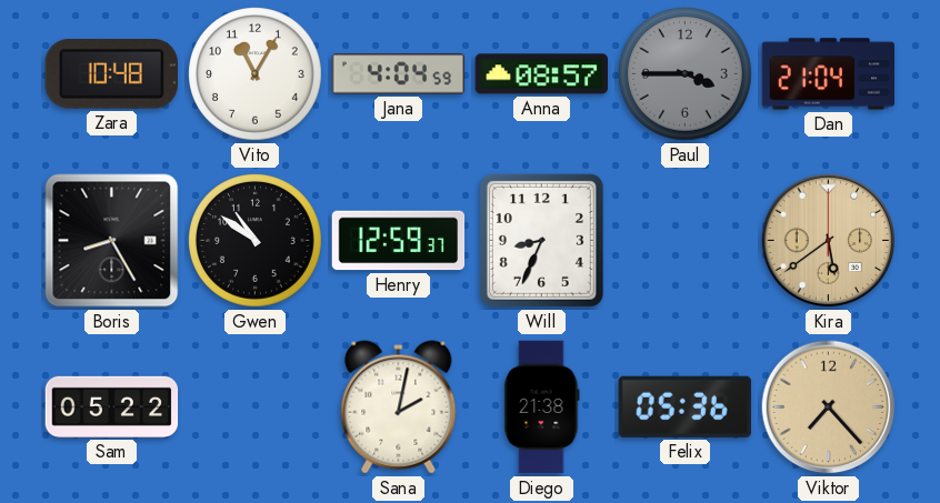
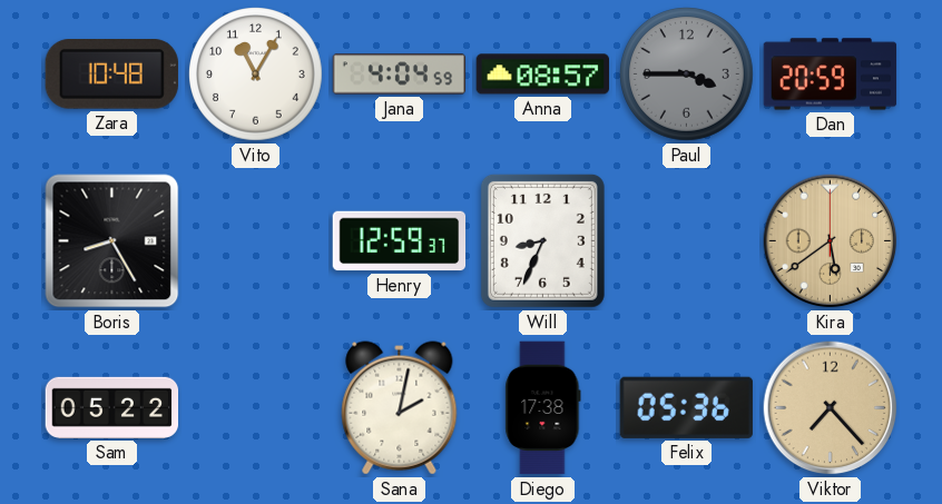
Dan: 21:04 -> 20:59 (831, 75)
Gwen: 10:51 -> none (256, 241)
Diego: 21:38 -> 17:38 (543, 408)
